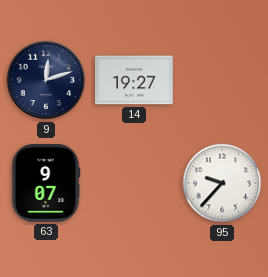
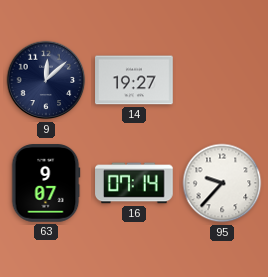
9: 12:12 -> 12:08 (46, 80)
16: none -> 07:14 (134, 183)
